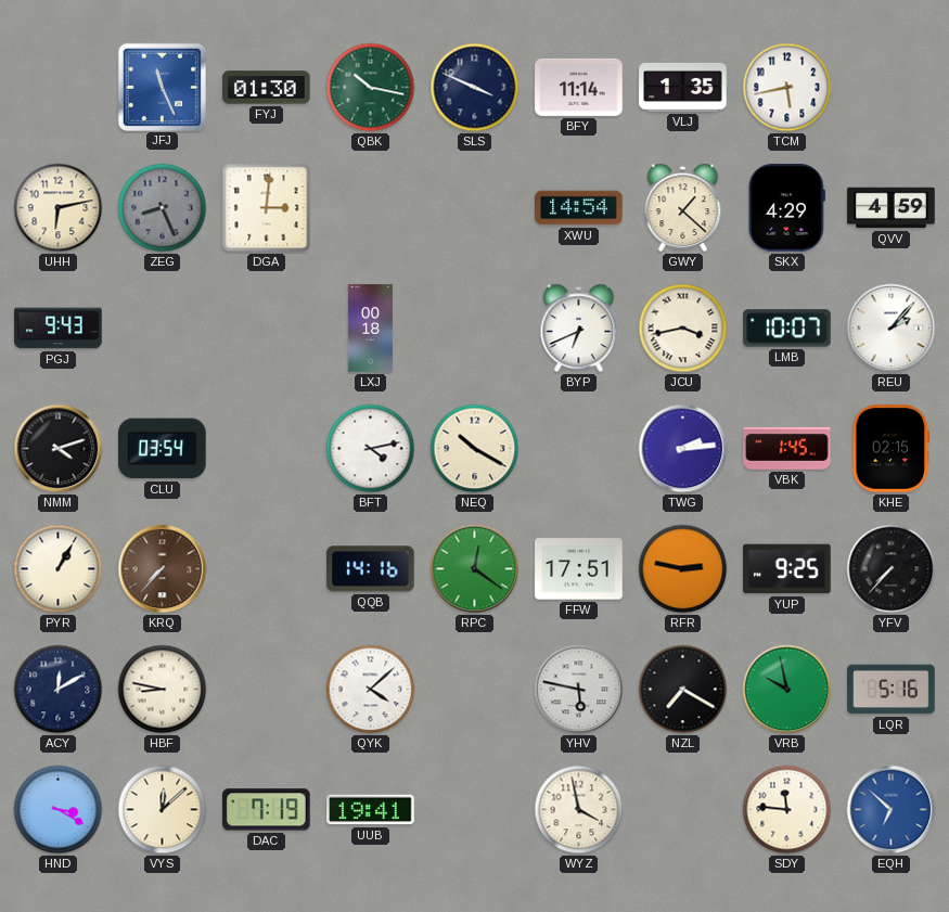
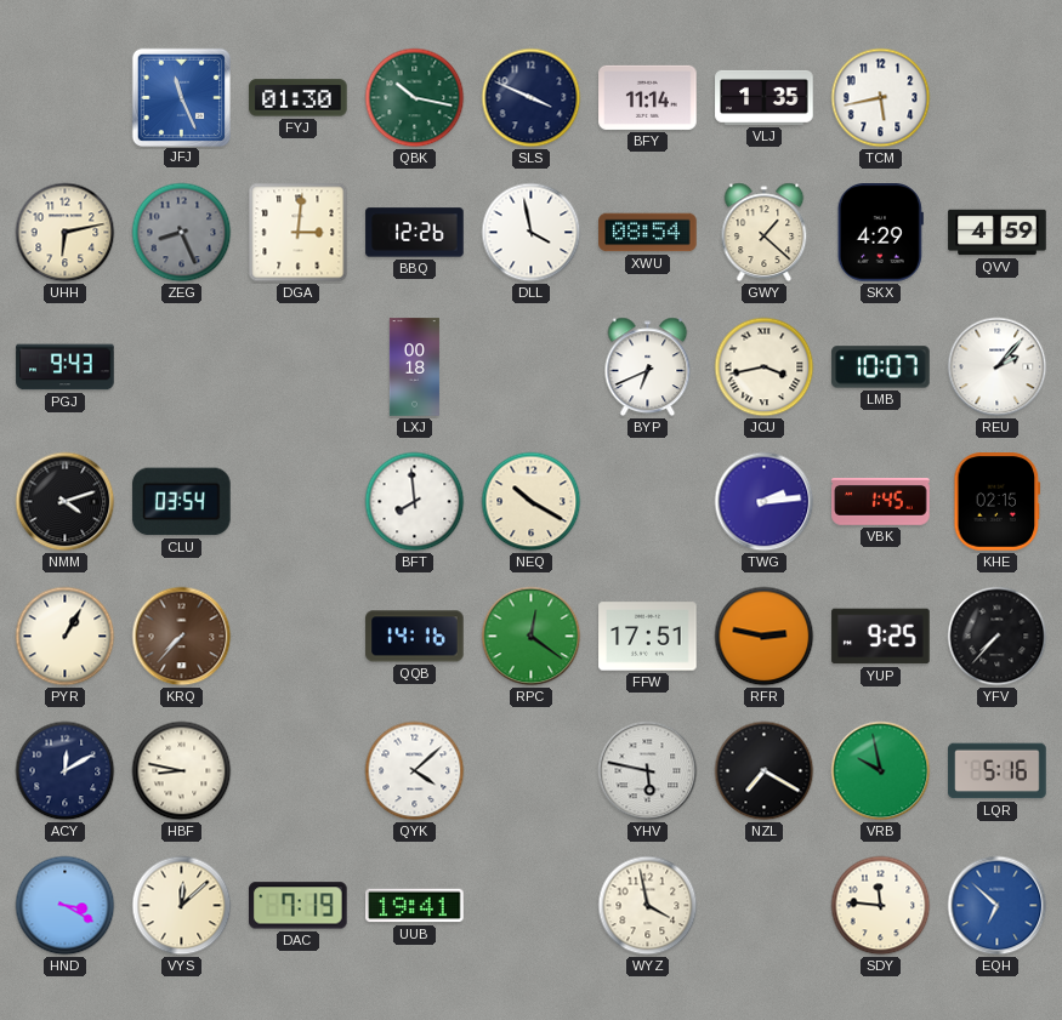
BBQ: none -> 12:26 (415, 233)
DLL: none -> 3:58 (532, 233)
XWU: 14:54 -> 08:54 (648, 233)
BFT: 4:13 -> 7:59 (415, 502)
